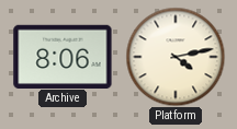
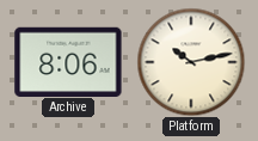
Platform: 4:13 -> 10:13 (191, 62)
